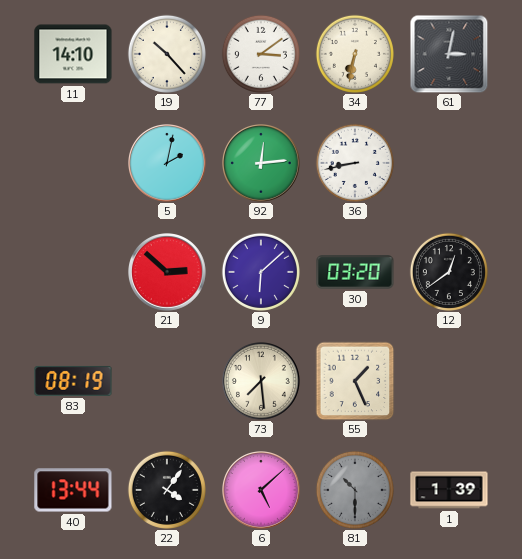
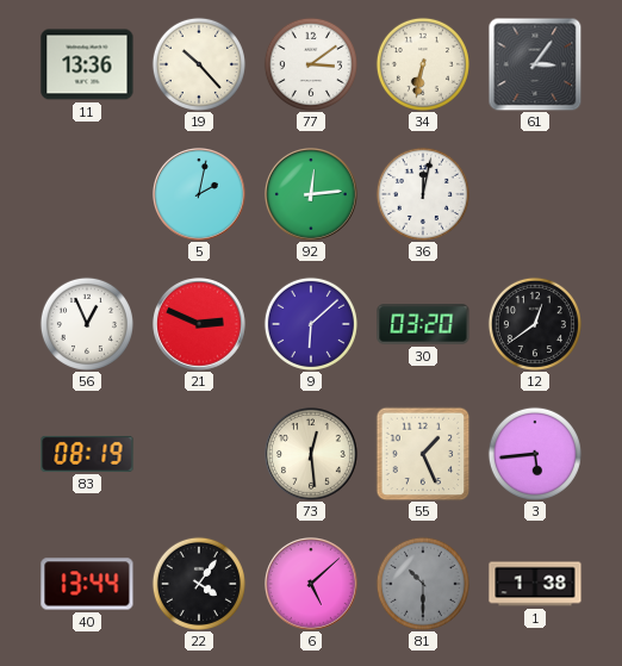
11: 14:10 -> 13:36 (87, 64)
61: 3:02 -> 3:06 (535, 64)
36: 8:43 -> 12:02 (423, 194)
56: none -> 12:56 (87, 324)
21: 2:52 -> 2:49 (200, 325)
73: 7:29 -> 12:29 (312, 455)
3: none -> 5:44 (535, 454)
1: 1:39 -> 1:38 (535, 584)
